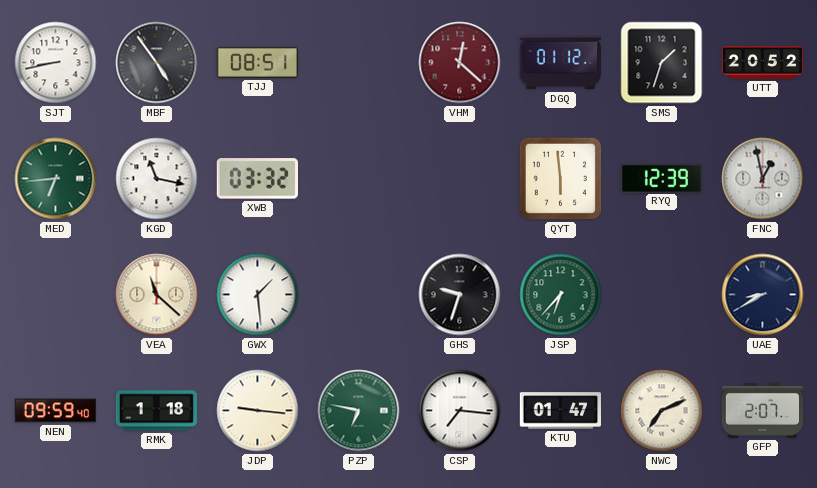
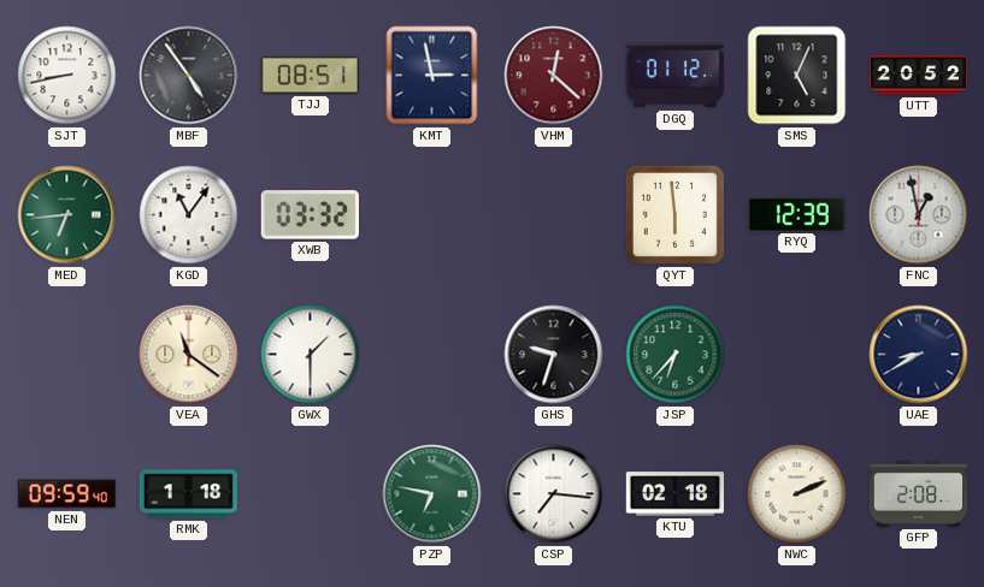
KMT: none -> 2:58 (432, 76)
SMS: 1:33 -> 5:04 (797, 76)
KGD: 11:17 -> 11:06 (189, 215)
VEA: 11:22 -> 11:21 (189, 355)
GWX: 1:29 -> 1:30 (311, 355)
JDP: 9:16 -> none (258, 411)
KTU: 01:47 -> 02:18 (676, 494)
NWC: 7:11 -> 2:11 (797, 494)
GFP: 2:07 -> 2:08 (919, 493)
